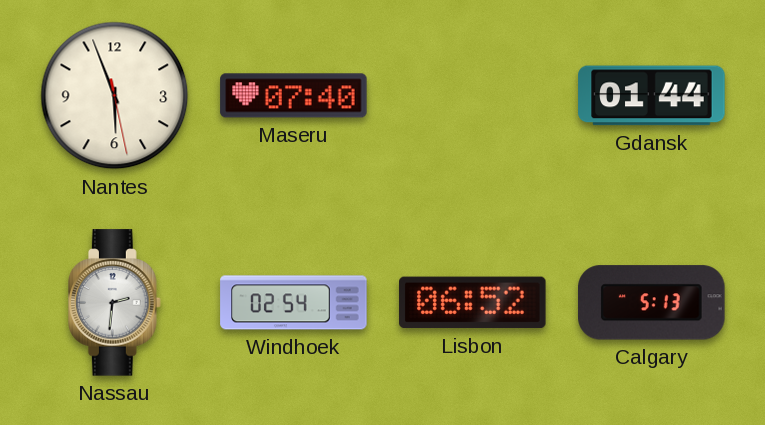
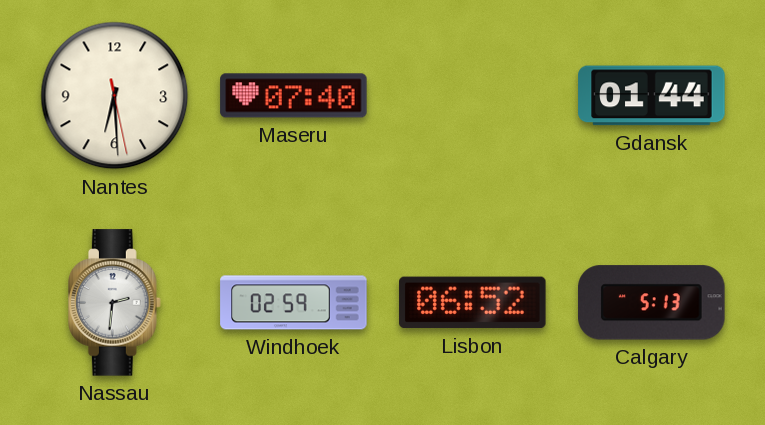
Nantes: 5:56 -> 6:29 (115, 96)
Windhoek: 02:54 -> 02:59 (294, 303)
